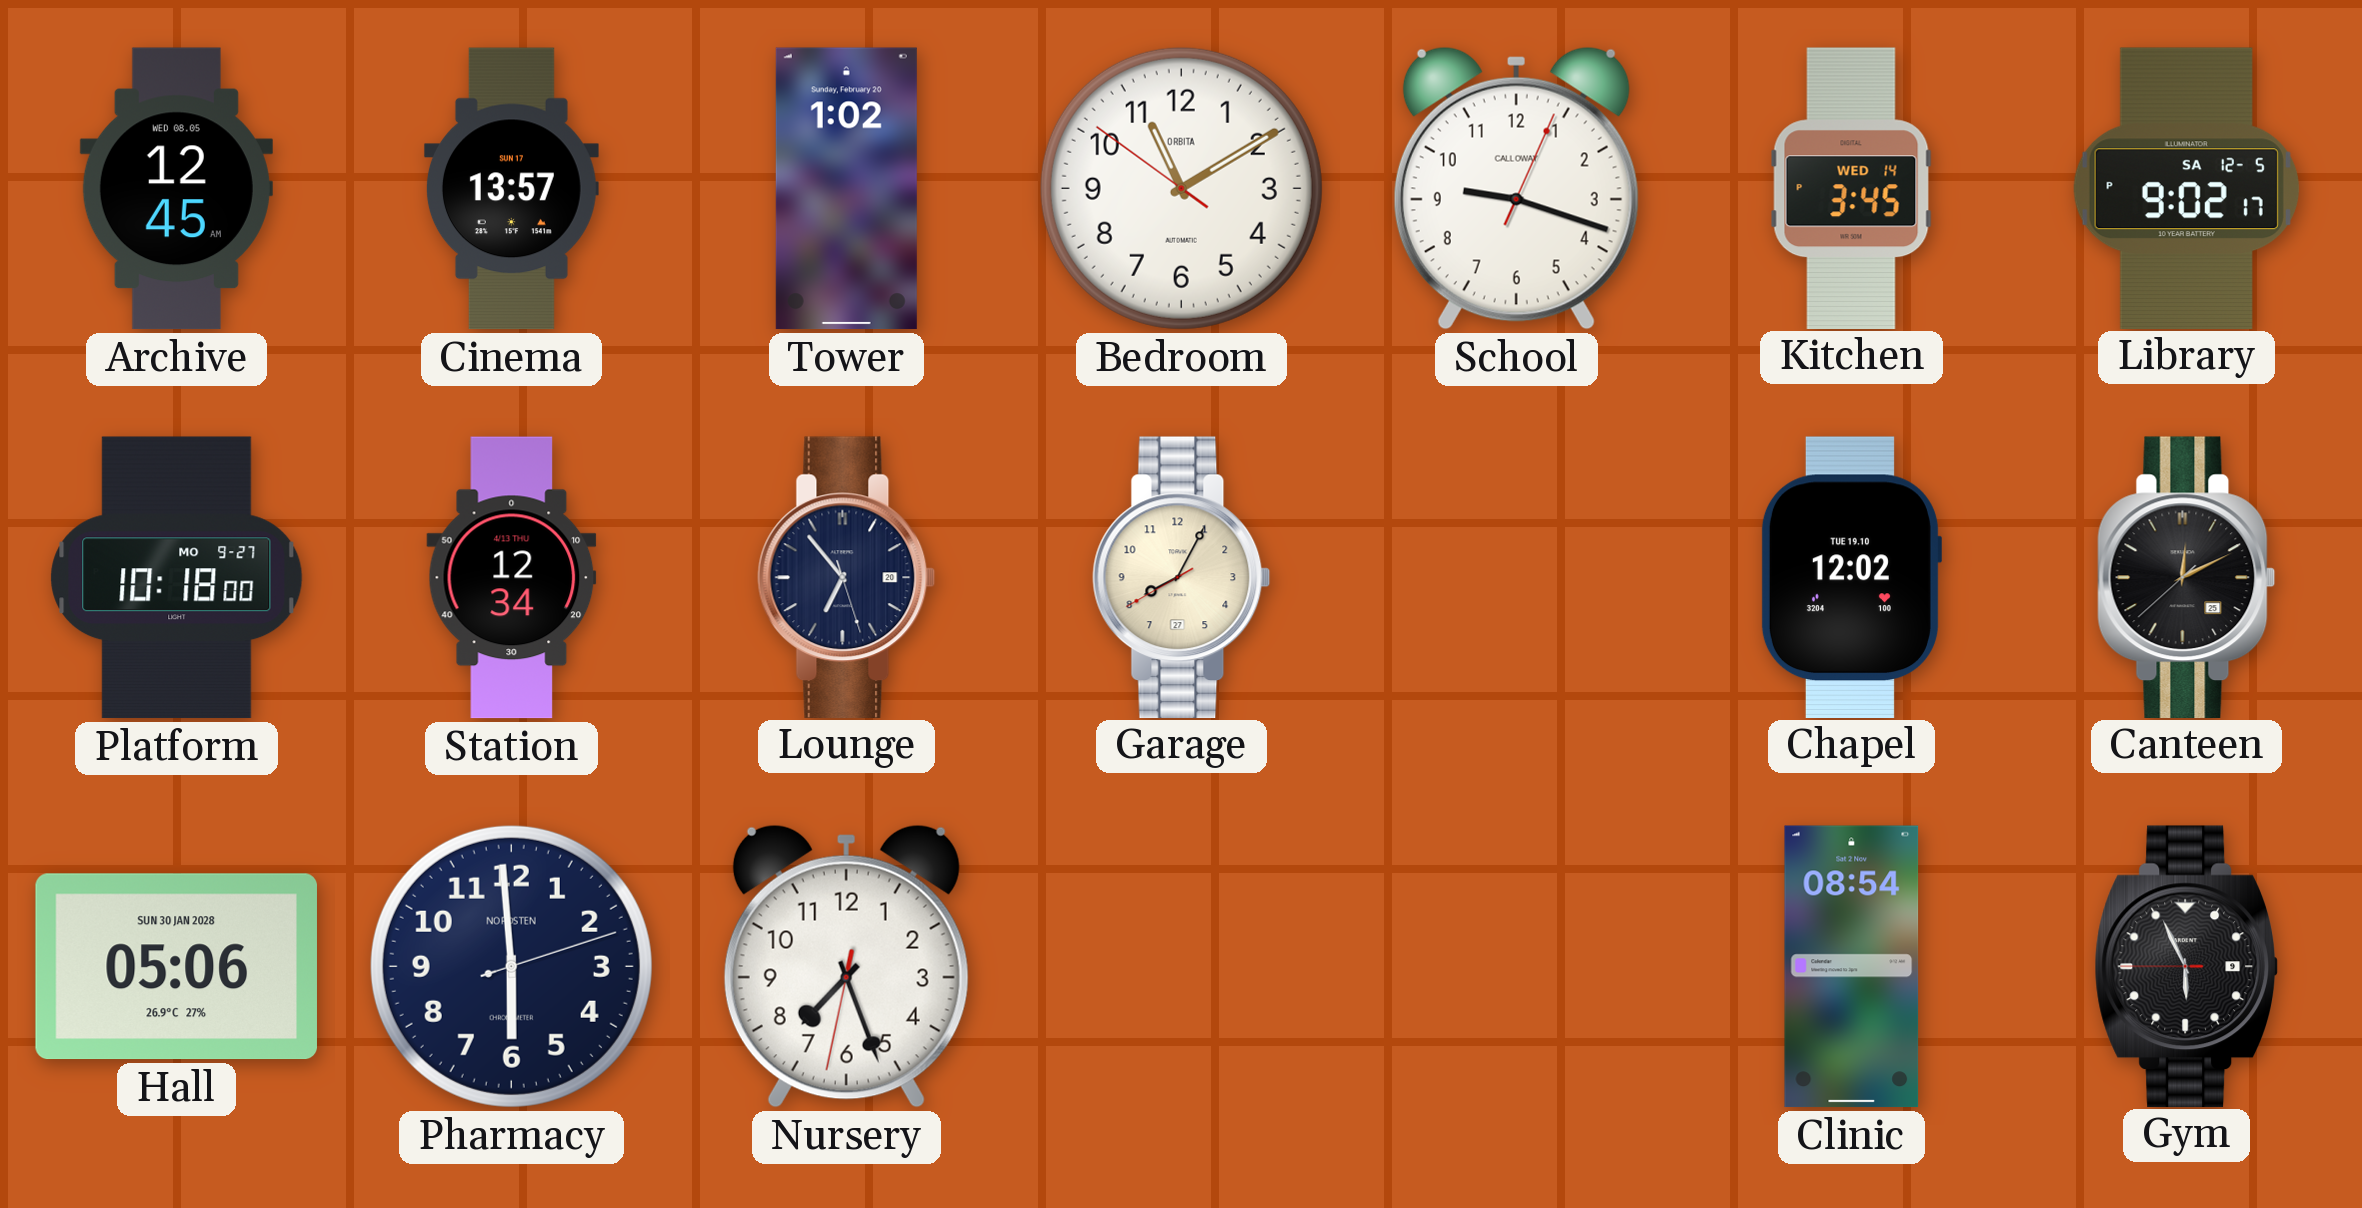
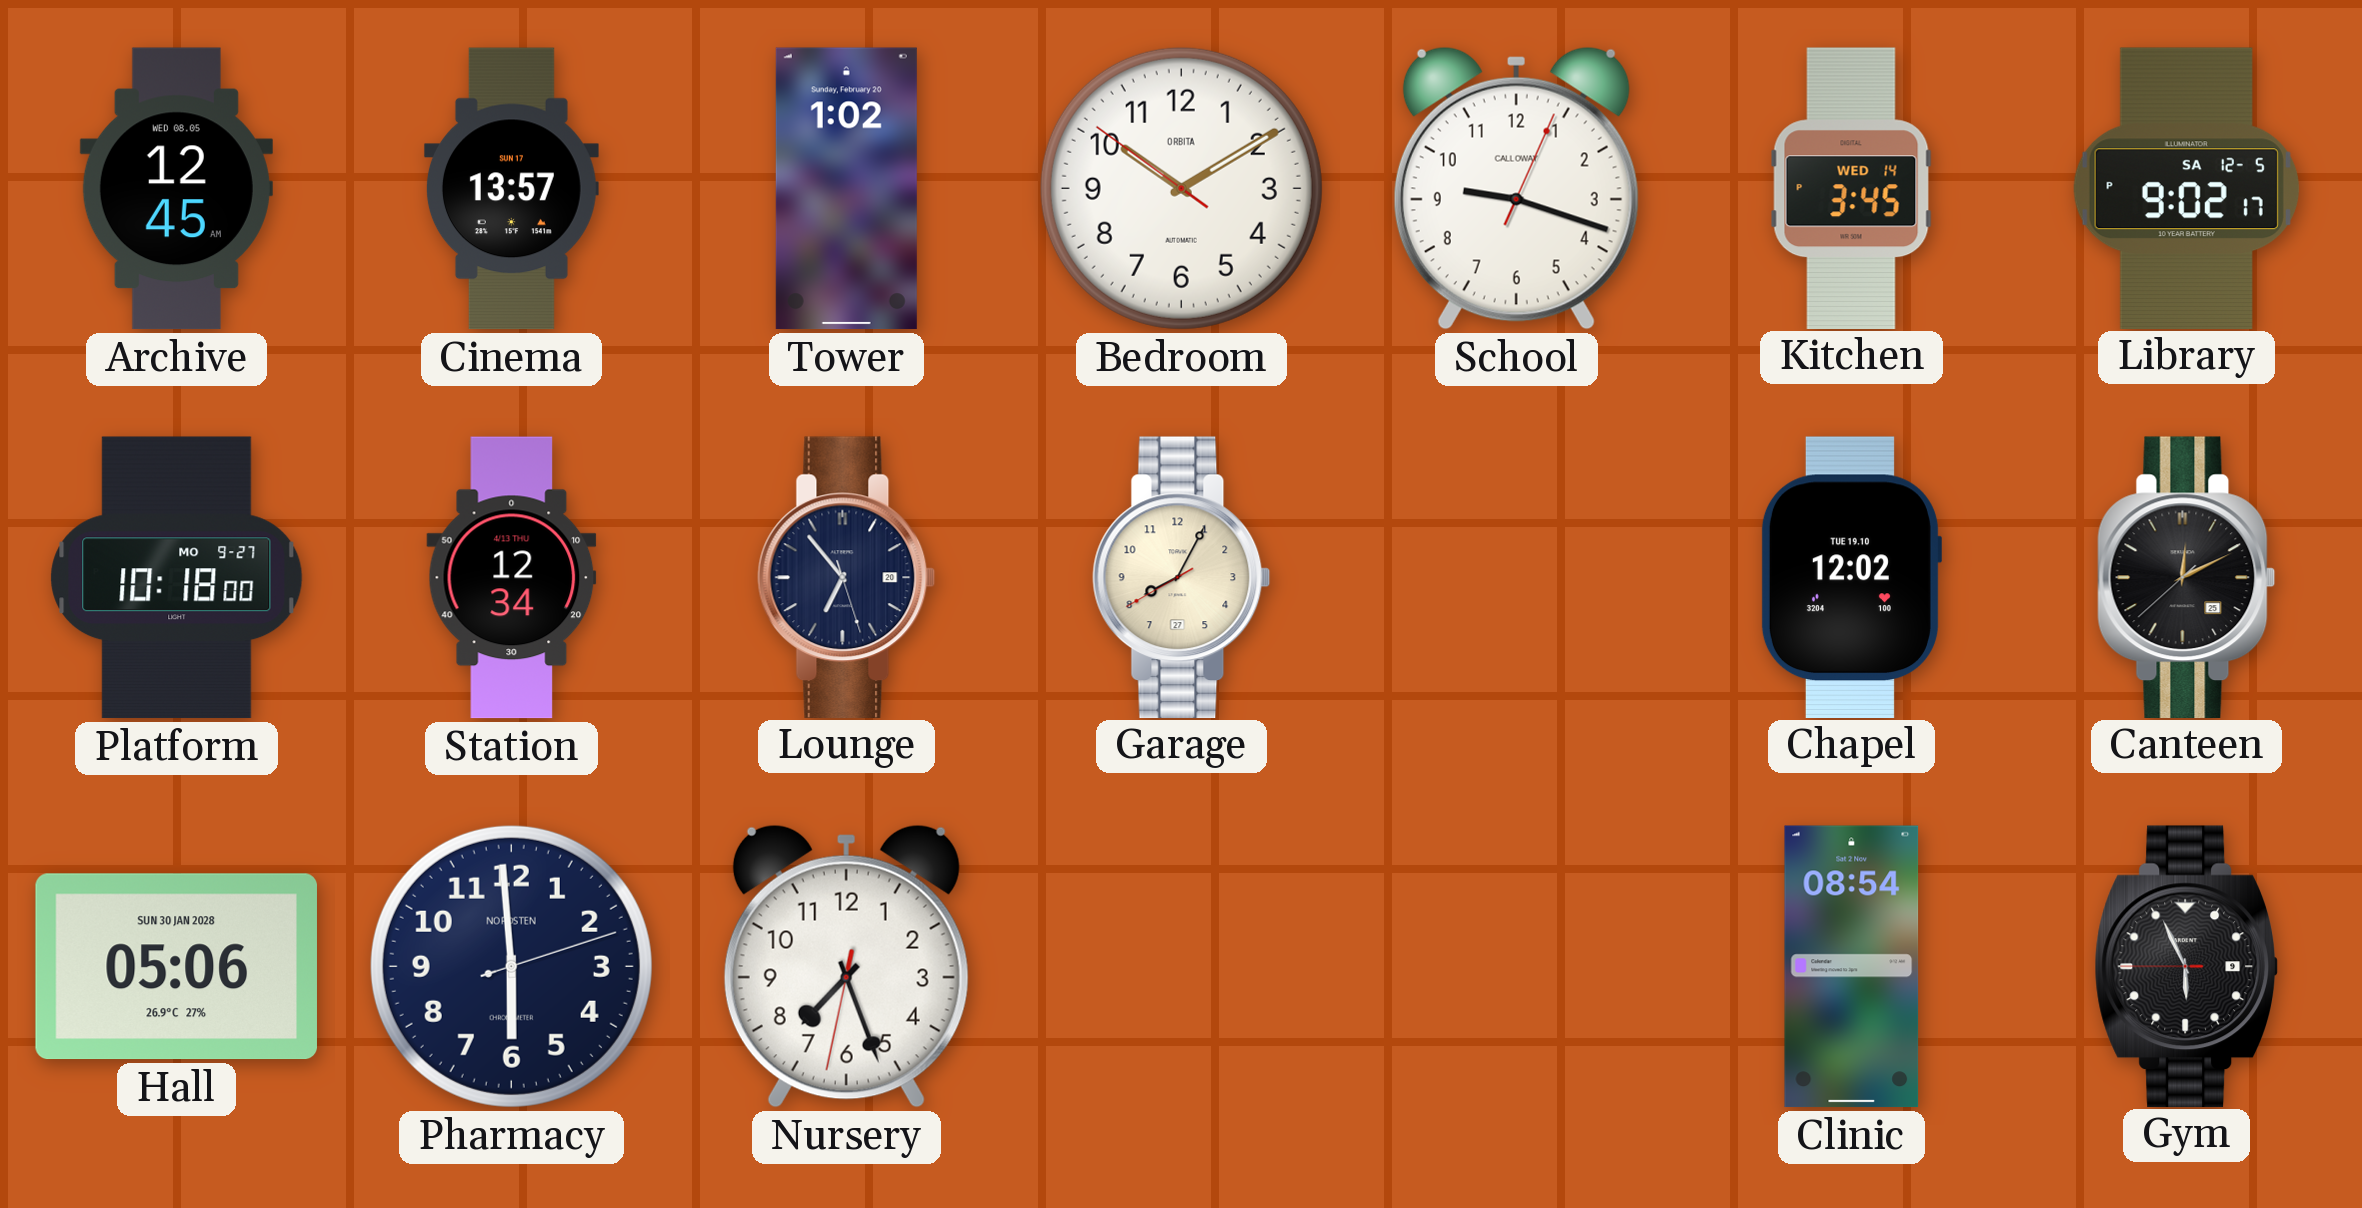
Bedroom: 11:09 -> 10:09 (1181, 188)
